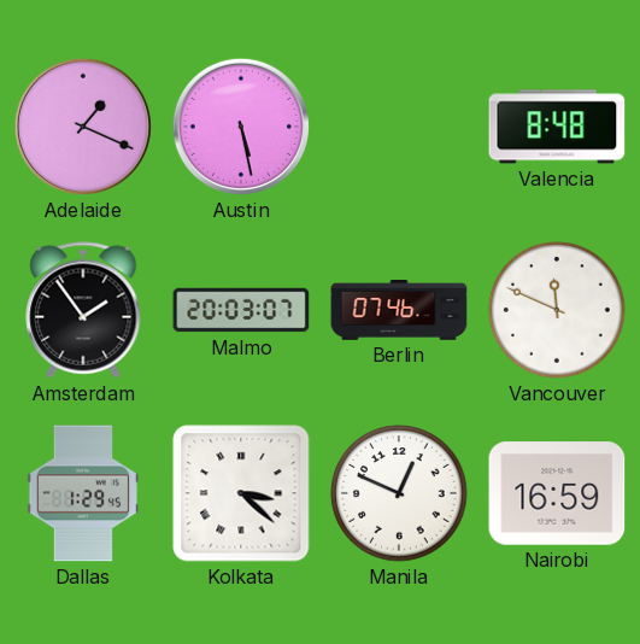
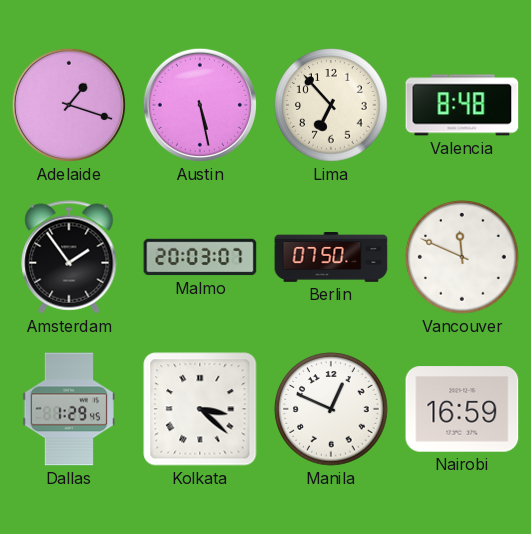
Adelaide: 1:19 -> 1:18 (69, 105)
Lima: none -> 6:53 (331, 105)
Berlin: 07:46 -> 07:50 (331, 258)
